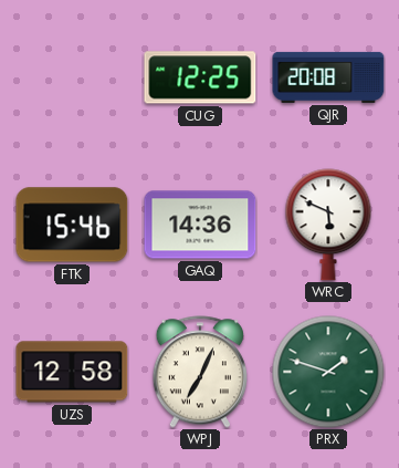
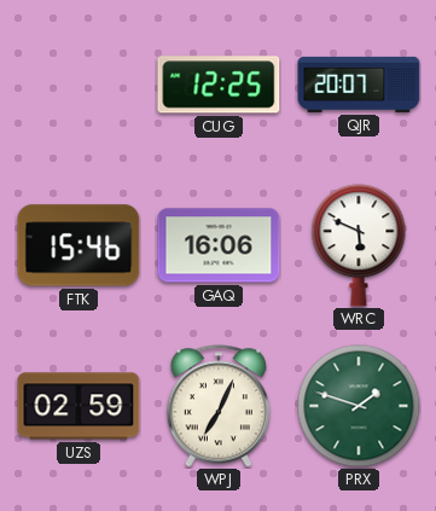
QJR: 20:08 -> 20:07 (359, 85)
GAQ: 14:36 -> 16:06 (219, 245)
UZS: 12:58 -> 02:59 (79, 406)
